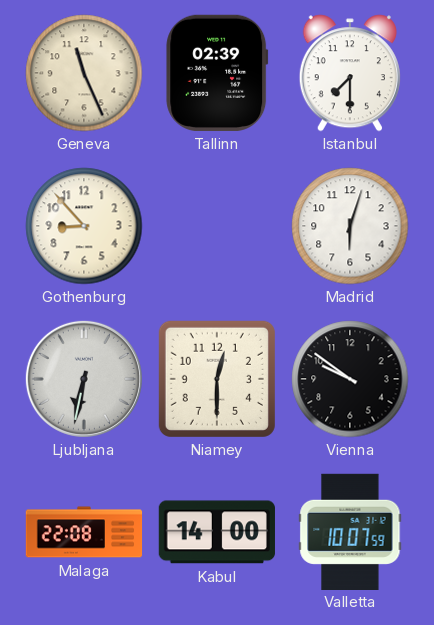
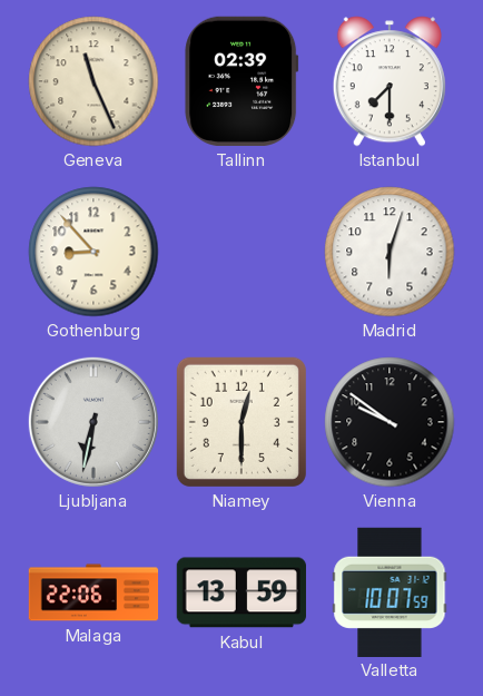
Malaga: 22:08 -> 22:06 (93, 592)
Kabul: 14:00 -> 13:59 (241, 592)
